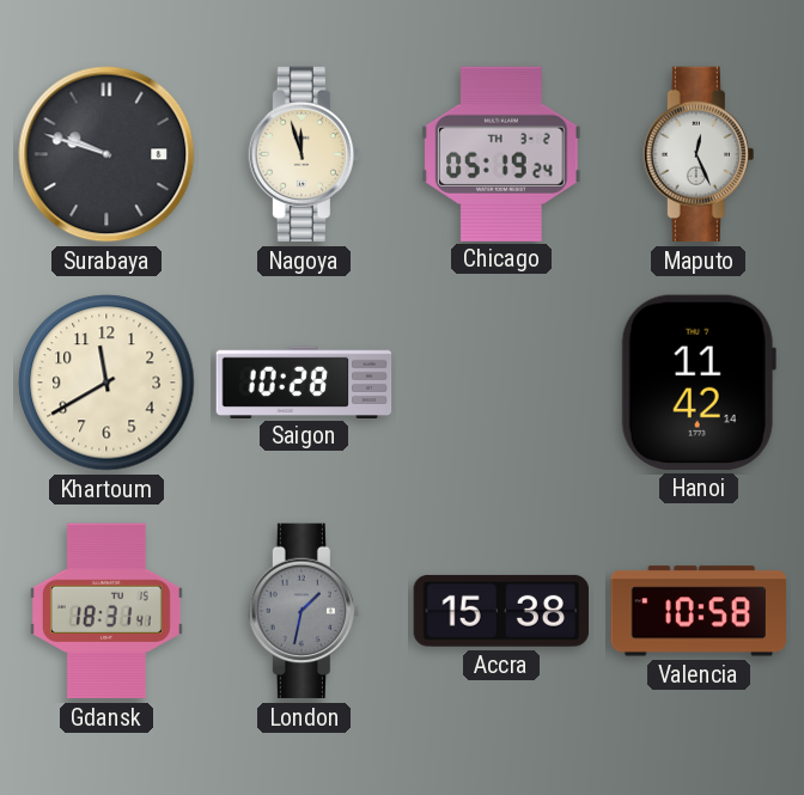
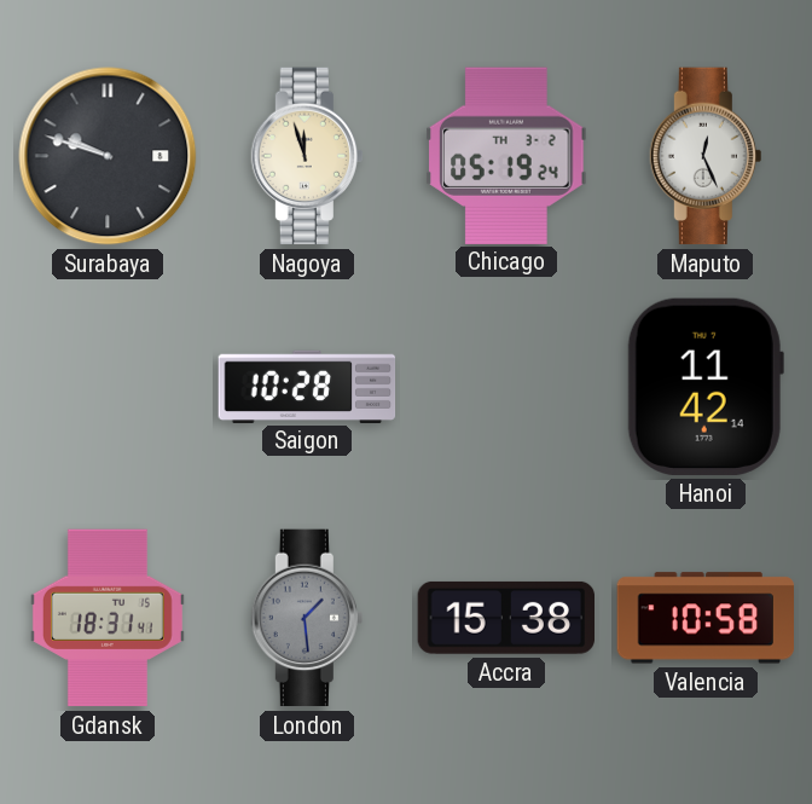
Khartoum: 11:40 -> none (106, 383)
London: 1:32 -> 1:29 (307, 618)
